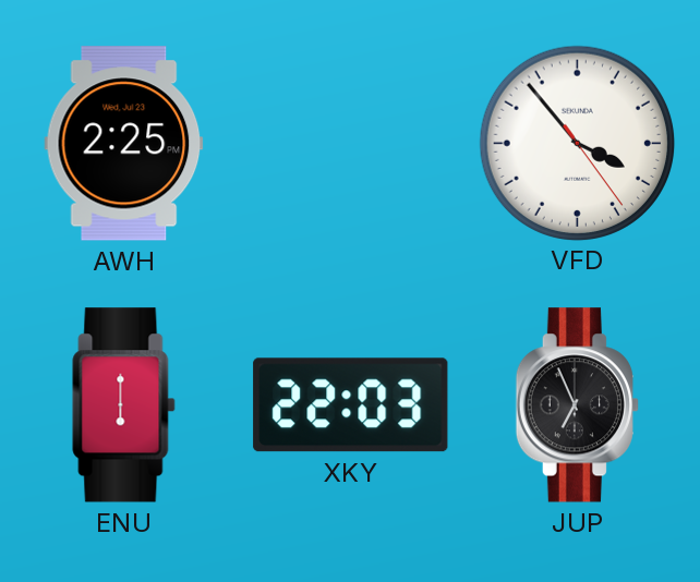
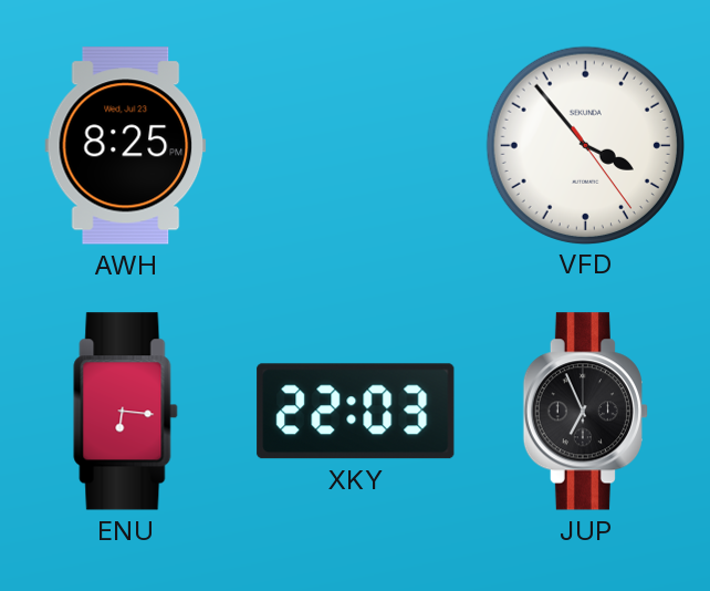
AWH: 2:25 -> 8:25 (126, 146)
ENU: 6:00 -> 6:16 (126, 412)
